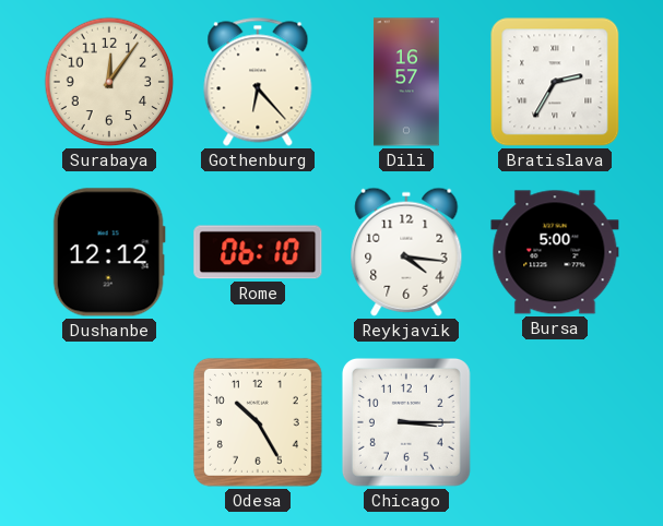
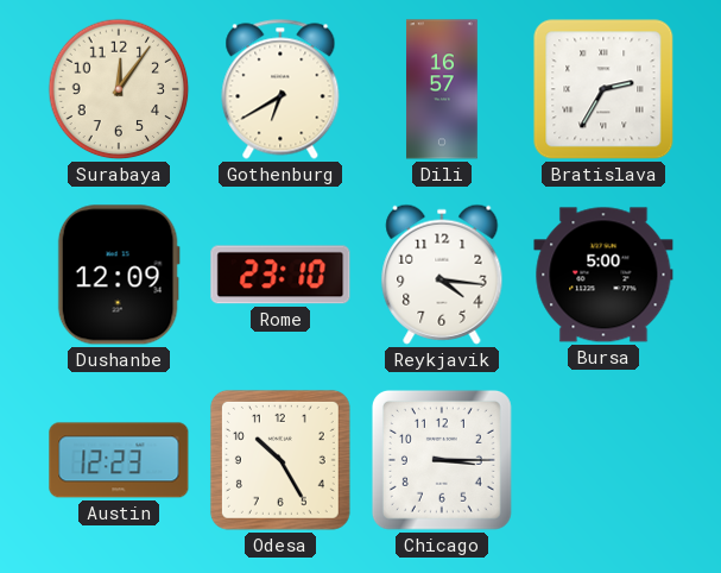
Gothenburg: 6:23 -> 6:40 (280, 89)
Dushanbe: 12:12 -> 12:09 (119, 275)
Rome: 06:10 -> 23:10 (280, 275)
Austin: none -> 12:23 (119, 460)
